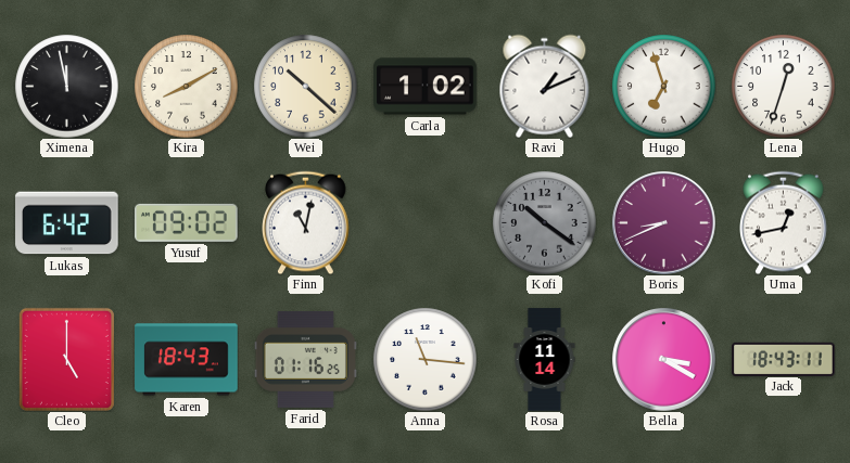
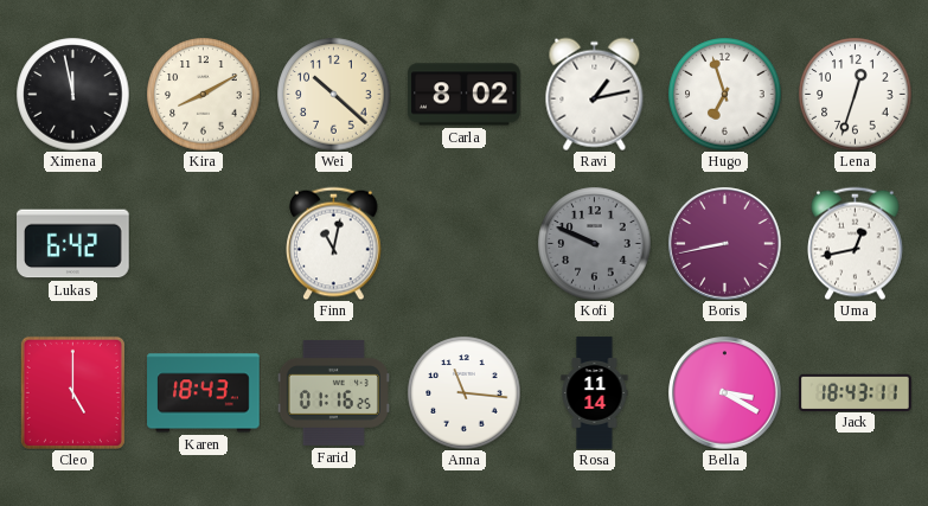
Carla: 1:02 -> 8:02 (465, 95)
Ravi: 1:11 -> 1:13 (595, 94)
Yusuf: 09:02 -> none (187, 222)
Kofi: 10:21 -> 9:49 (594, 243)
Boris: 8:41 -> 8:43 (725, 244)
